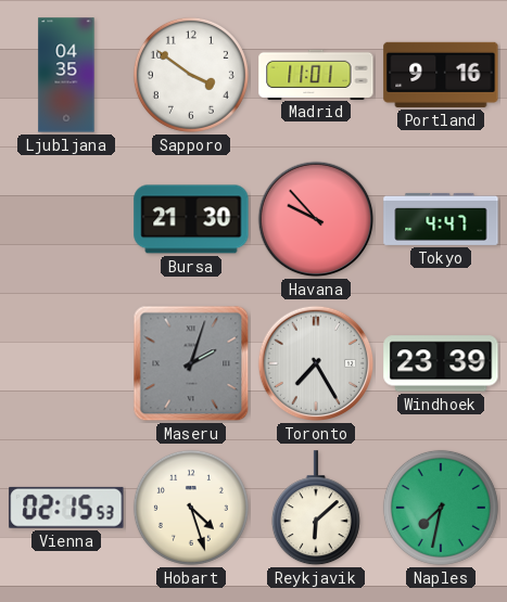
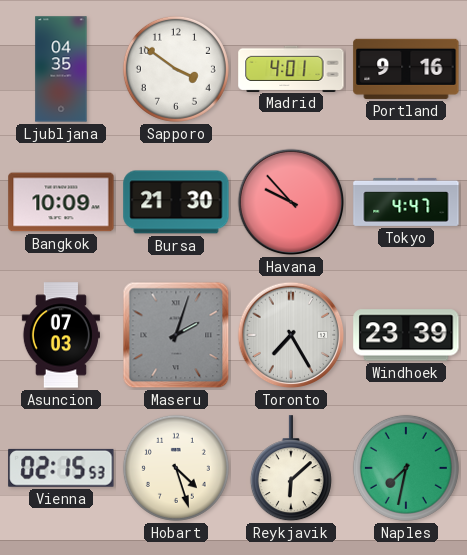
Madrid: 11:01 -> 4:01 (291, 68)
Bangkok: none -> 10:09 (61, 202)
Asuncion: none -> 07:03 (61, 335)
